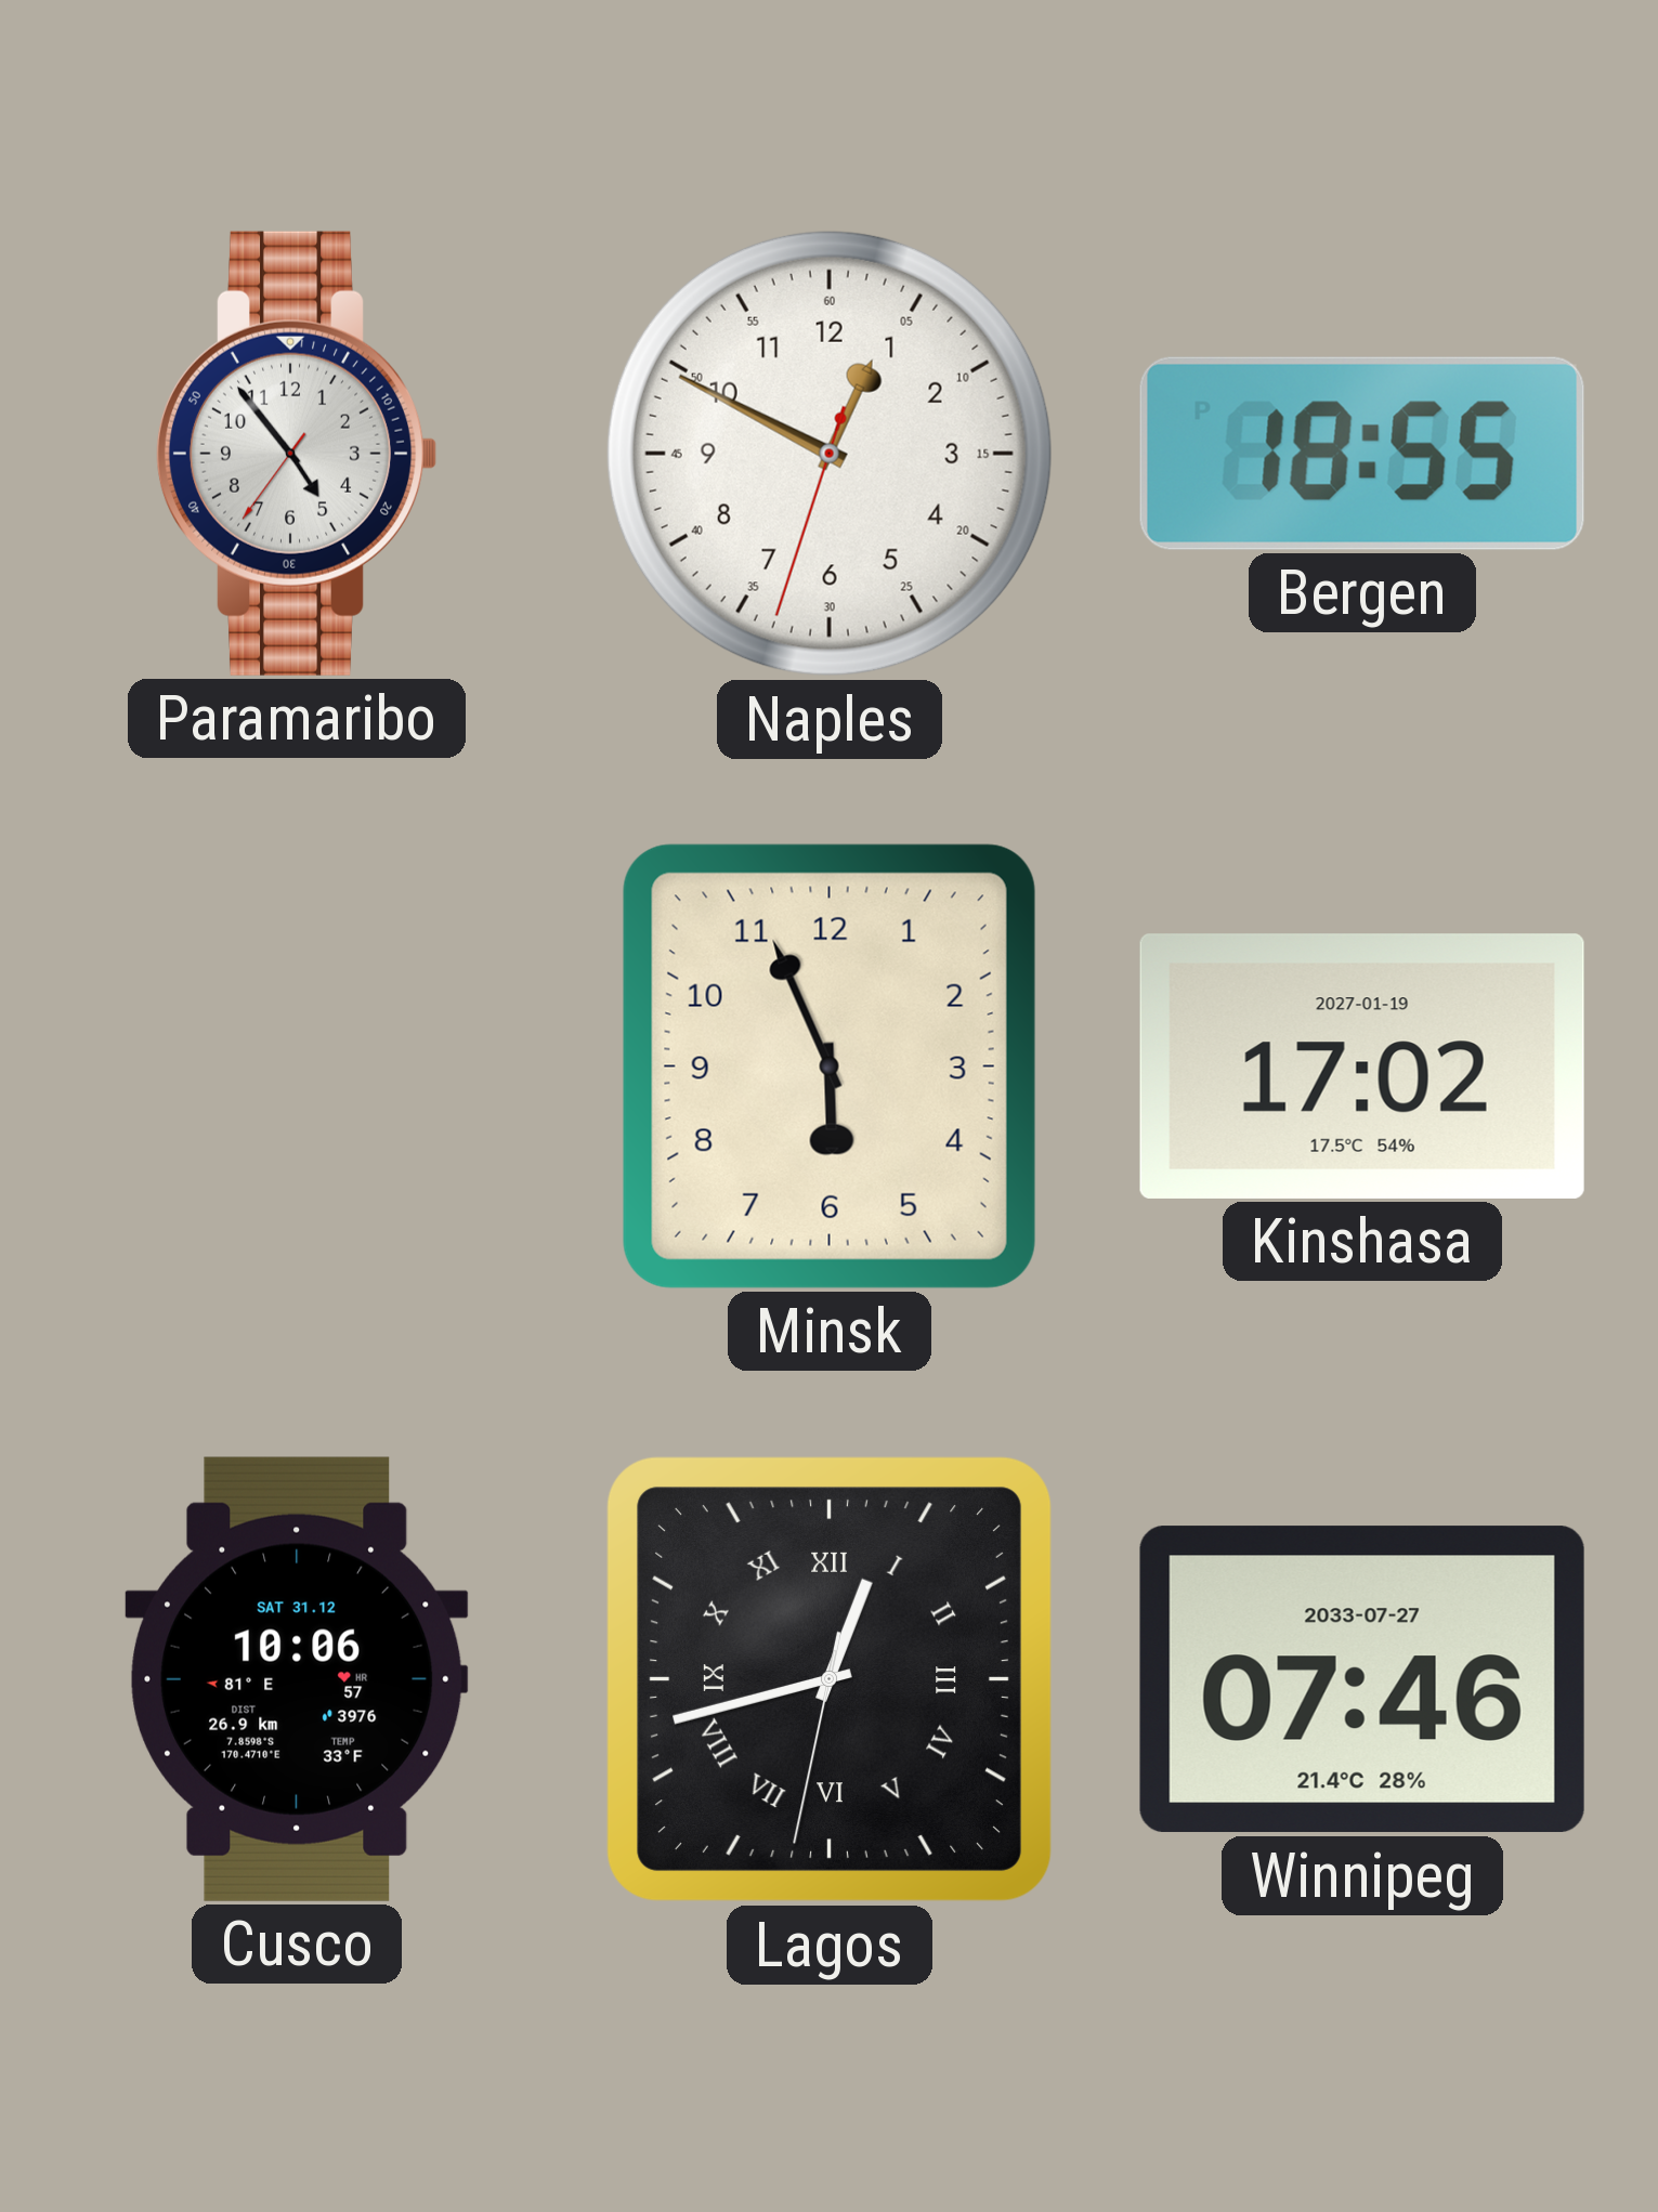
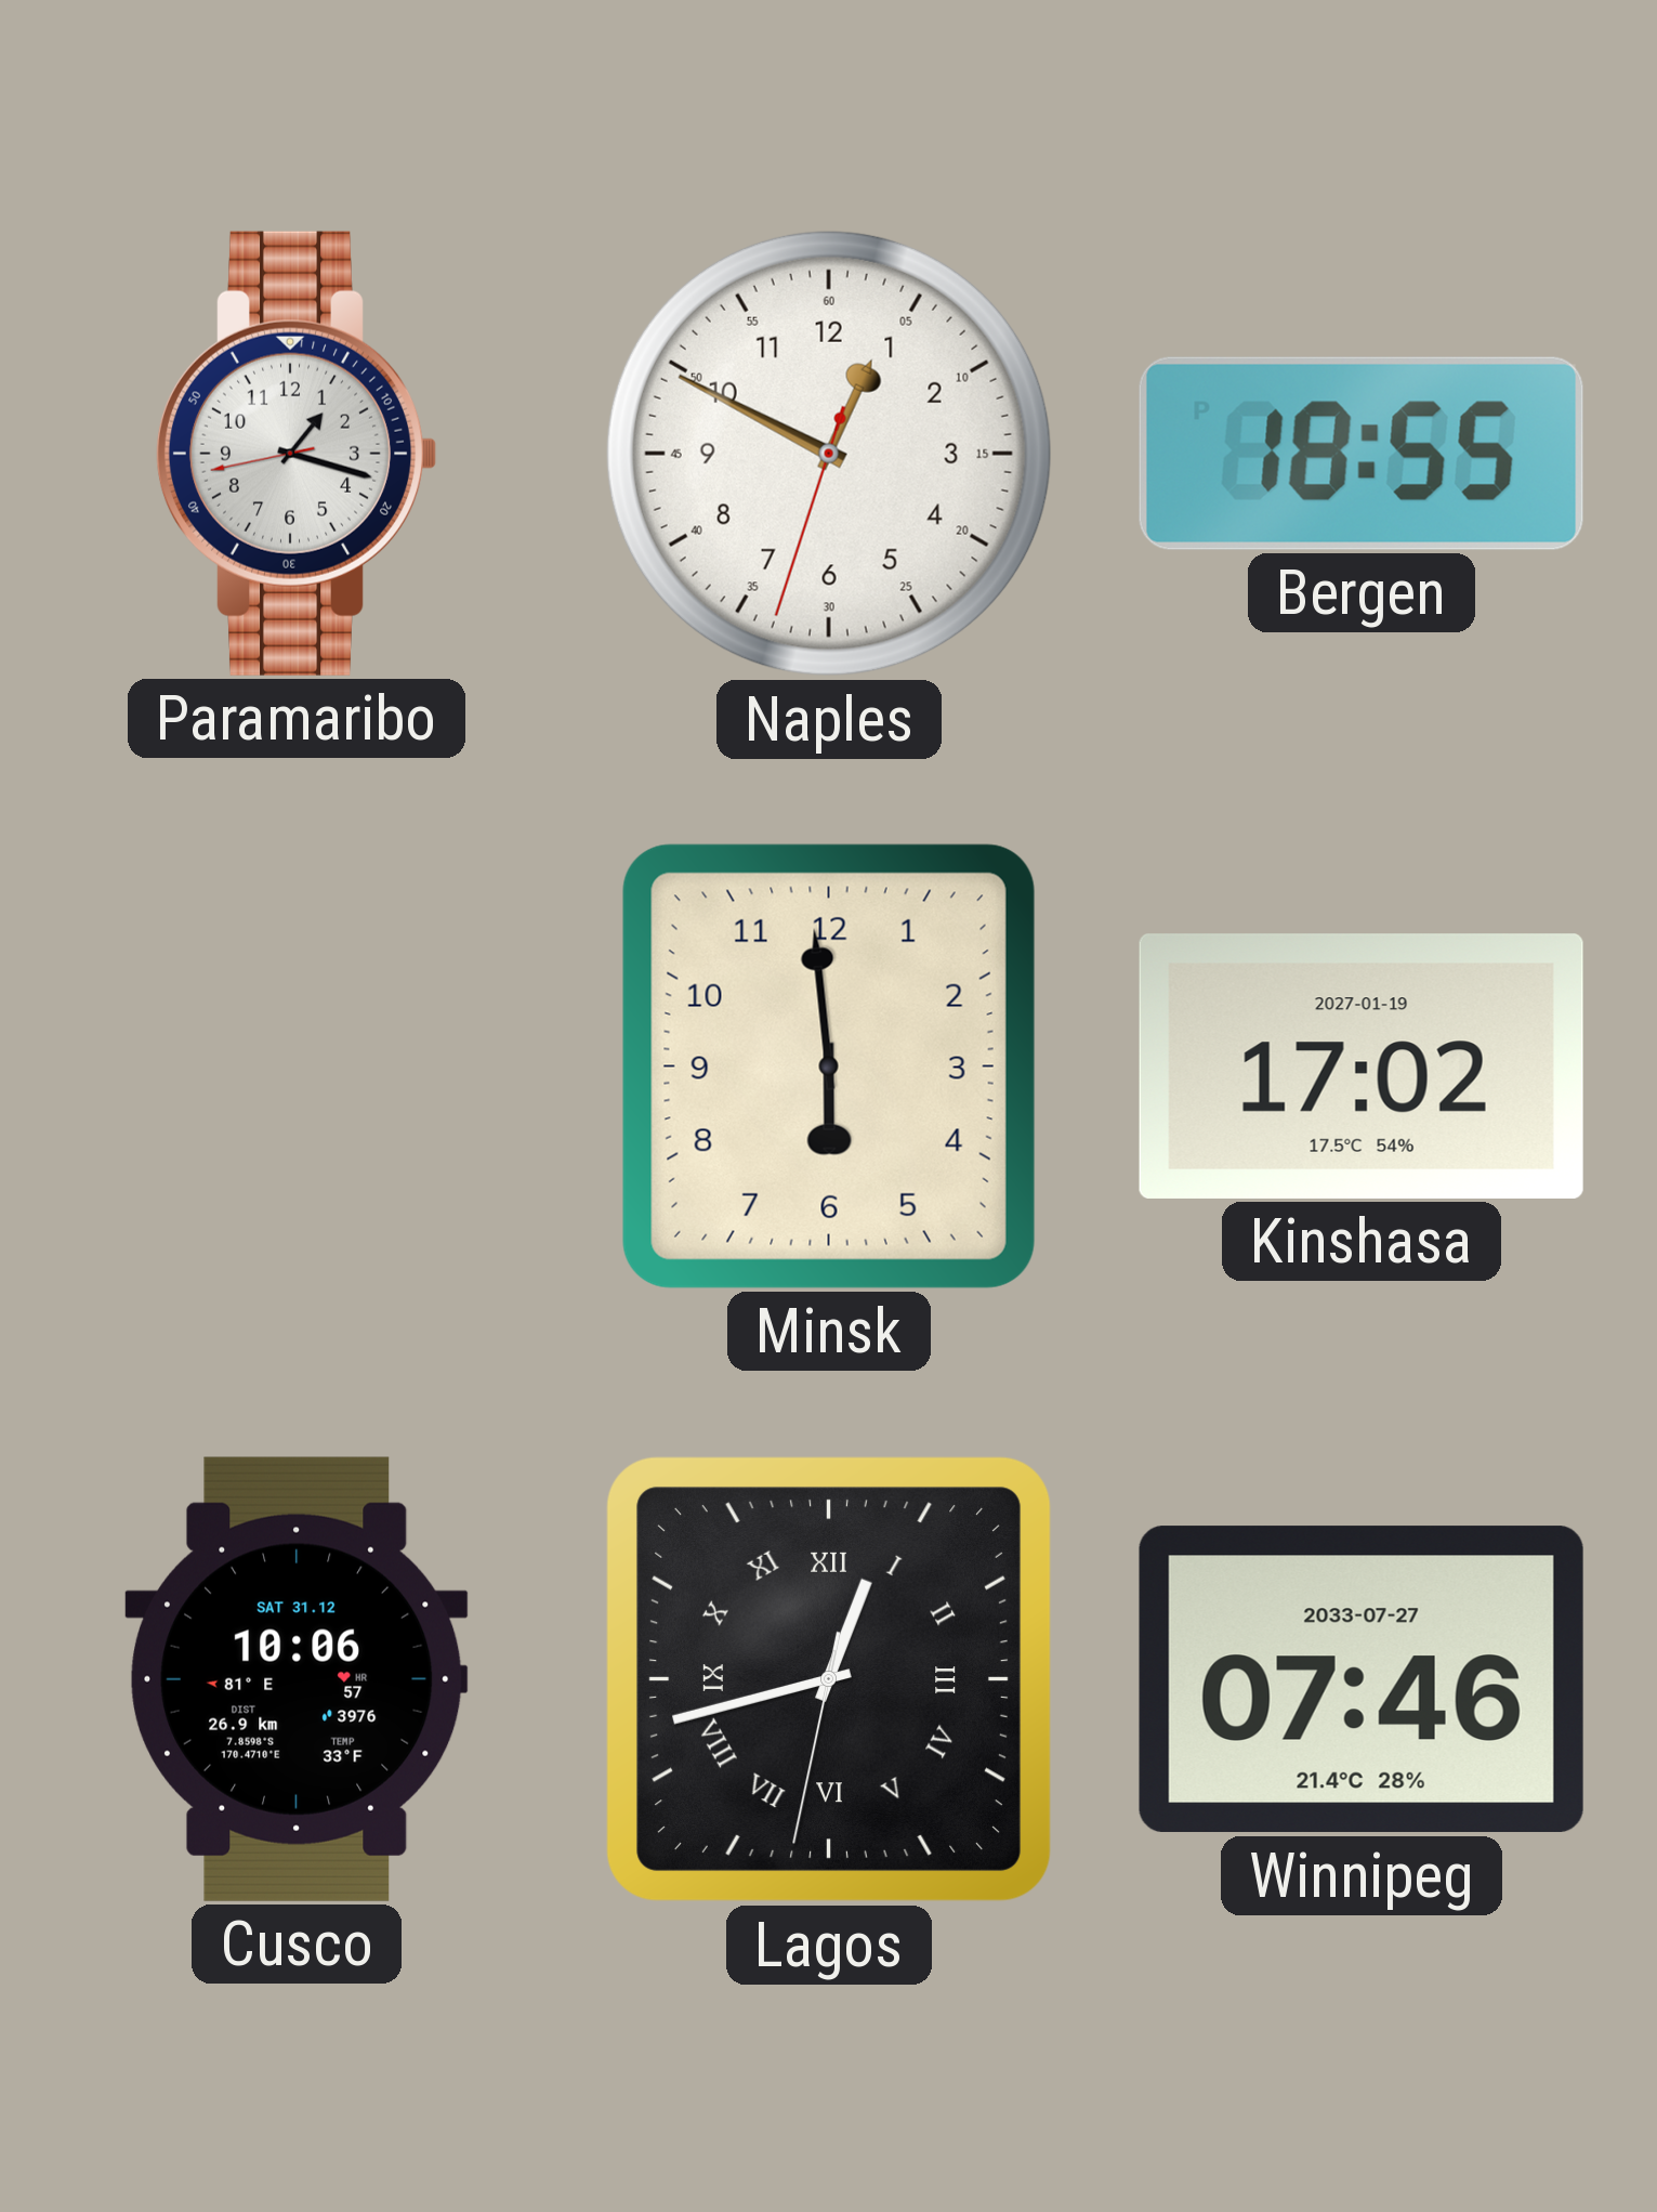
Paramaribo: 4:53 -> 1:17 (297, 454)
Minsk: 5:56 -> 5:59 (829, 1066)
